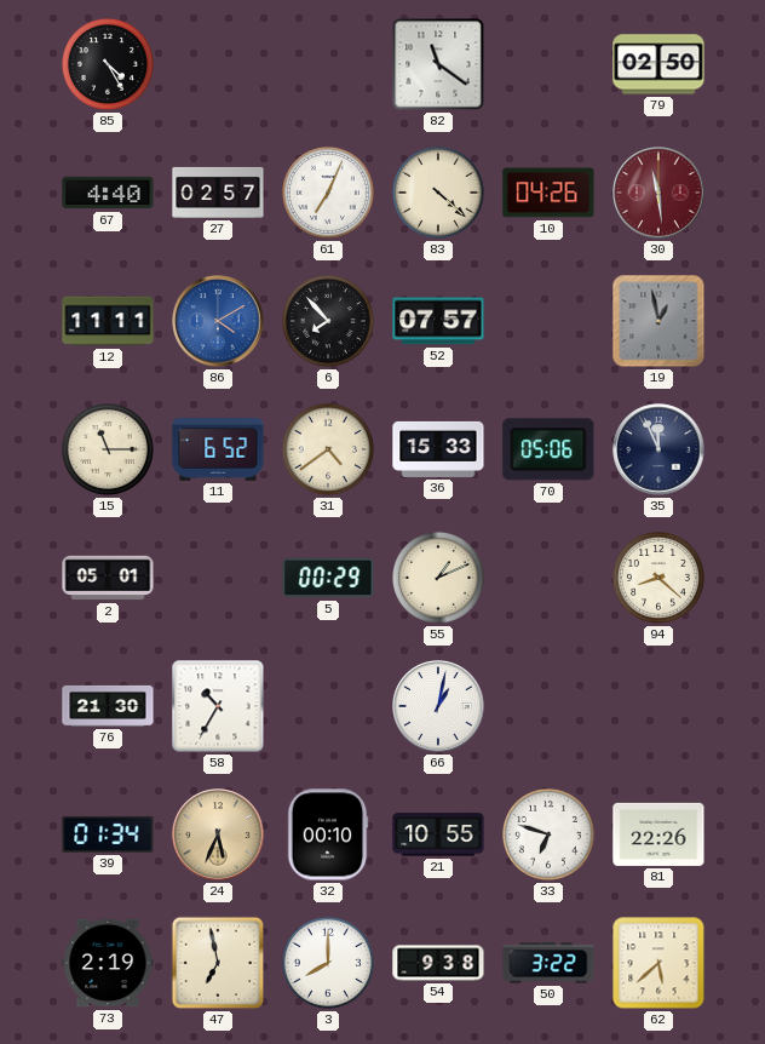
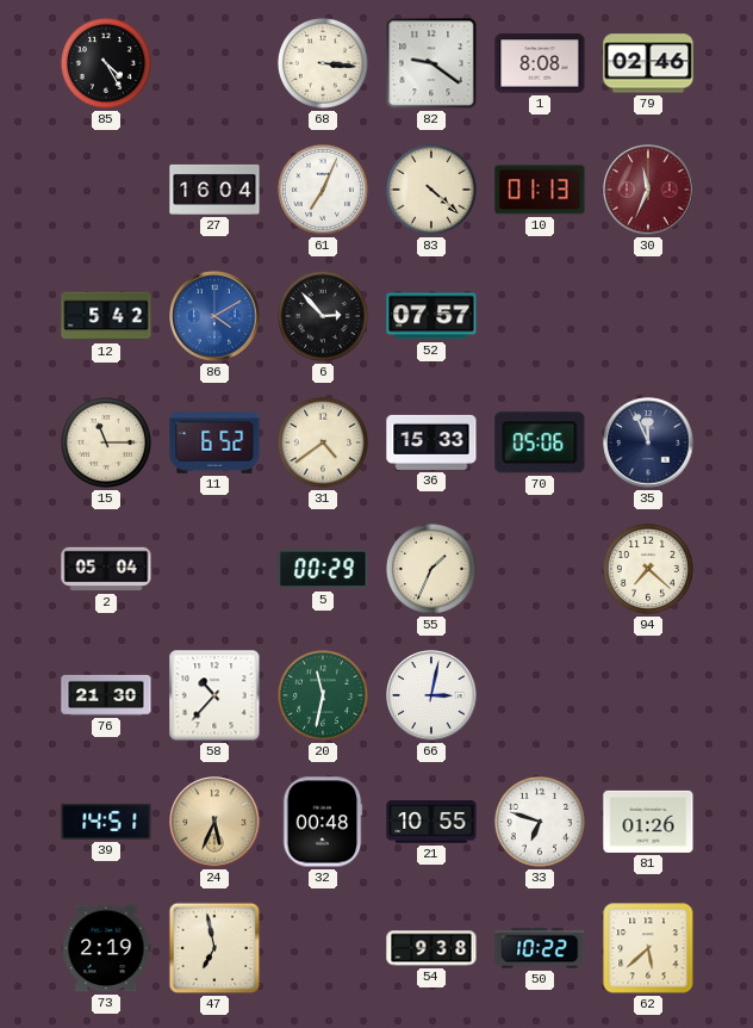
68: none -> 3:16 (323, 63)
82: 11:21 -> 9:21 (431, 63)
1: none -> 8:08 (540, 63)
79: 02:50 -> 02:46 (648, 63)
67: 4:40 -> none (108, 193)
27: 02:57 -> 16:04 (214, 190)
10: 04:26 -> 01:13 (540, 190)
30: 11:29 -> 11:34 (648, 190)
12: 11:11 -> 5:42 (106, 316)
6: 7:53 -> 2:53 (323, 316)
19: 12:58 -> none (658, 321)
2: 05:01 -> 05:04 (106, 569)
55: 1:11 -> 1:34 (431, 569)
94: 8:22 -> 7:22 (648, 569)
58: 10:35 -> 10:37 (214, 695)
20: none -> 11:32 (323, 695)
66: 1:02 -> 3:02 (431, 695)
39: 01:34 -> 14:51 (106, 822)
32: 00:10 -> 00:48 (323, 822)
81: 22:26 -> 01:26 (648, 822)
3: 8:00 -> none (328, 963)
50: 3:22 -> 10:22 (540, 948)
